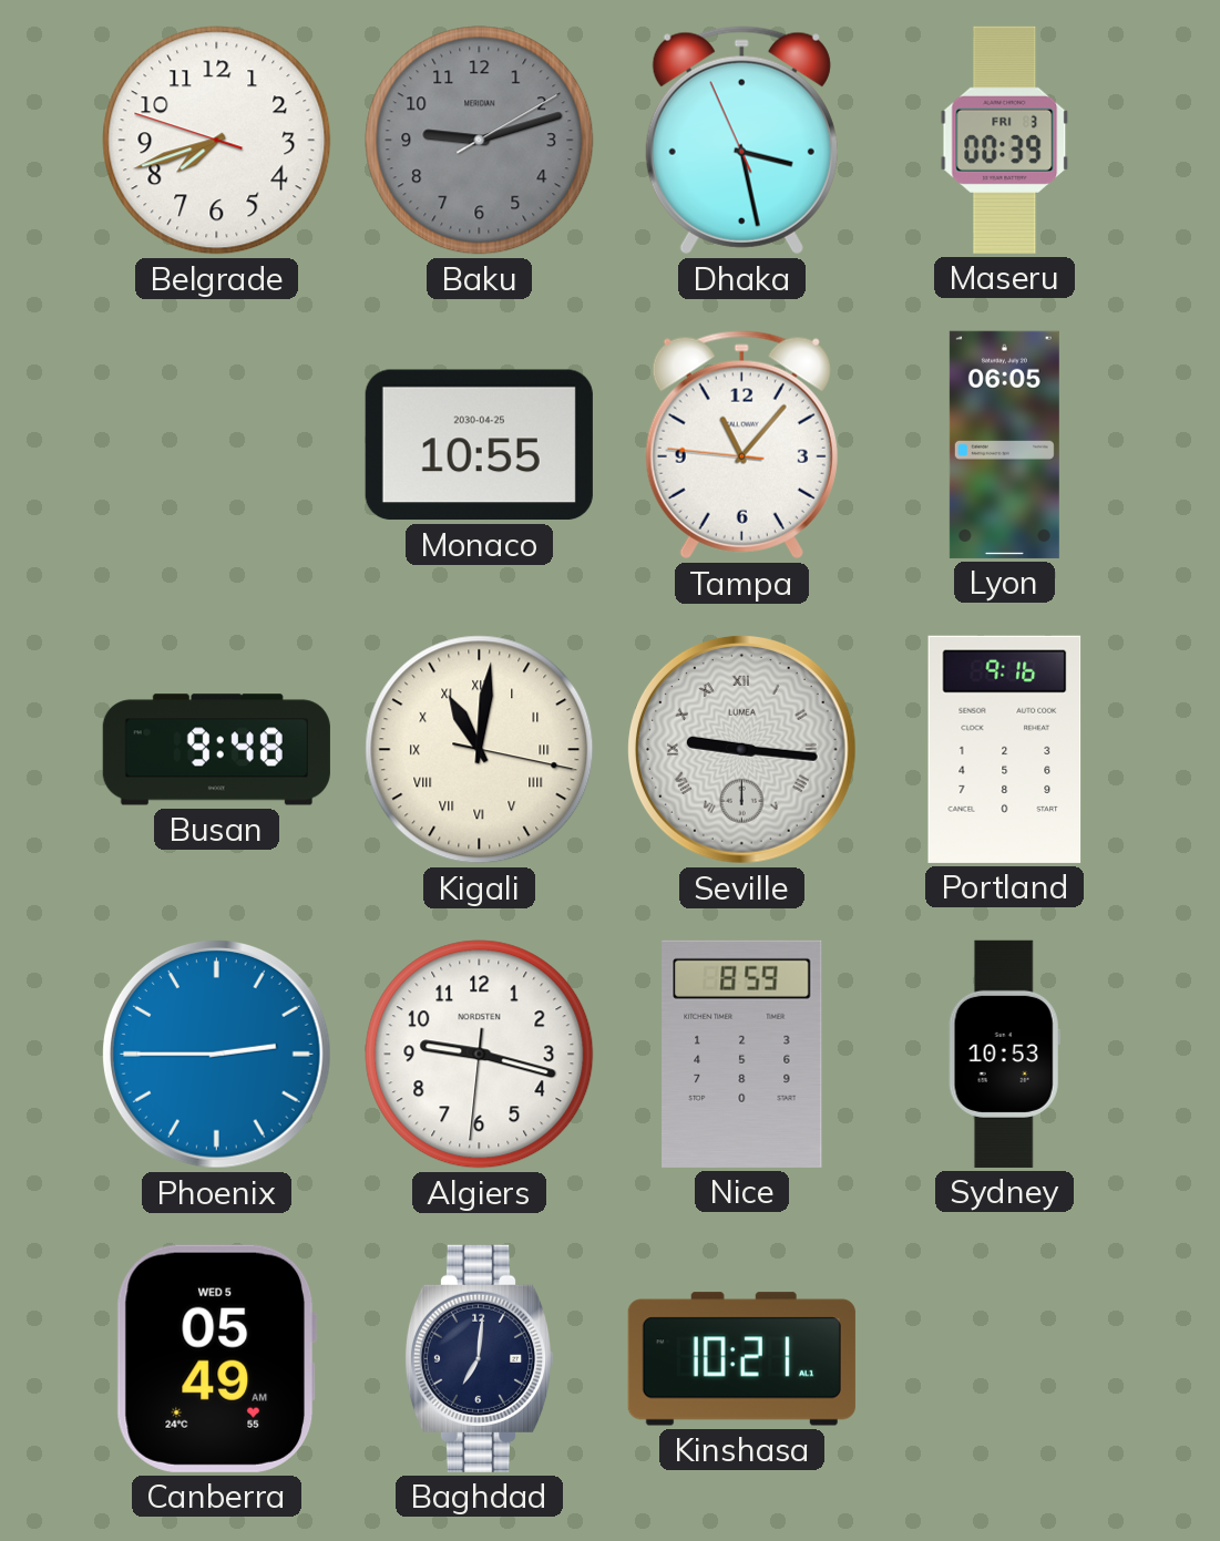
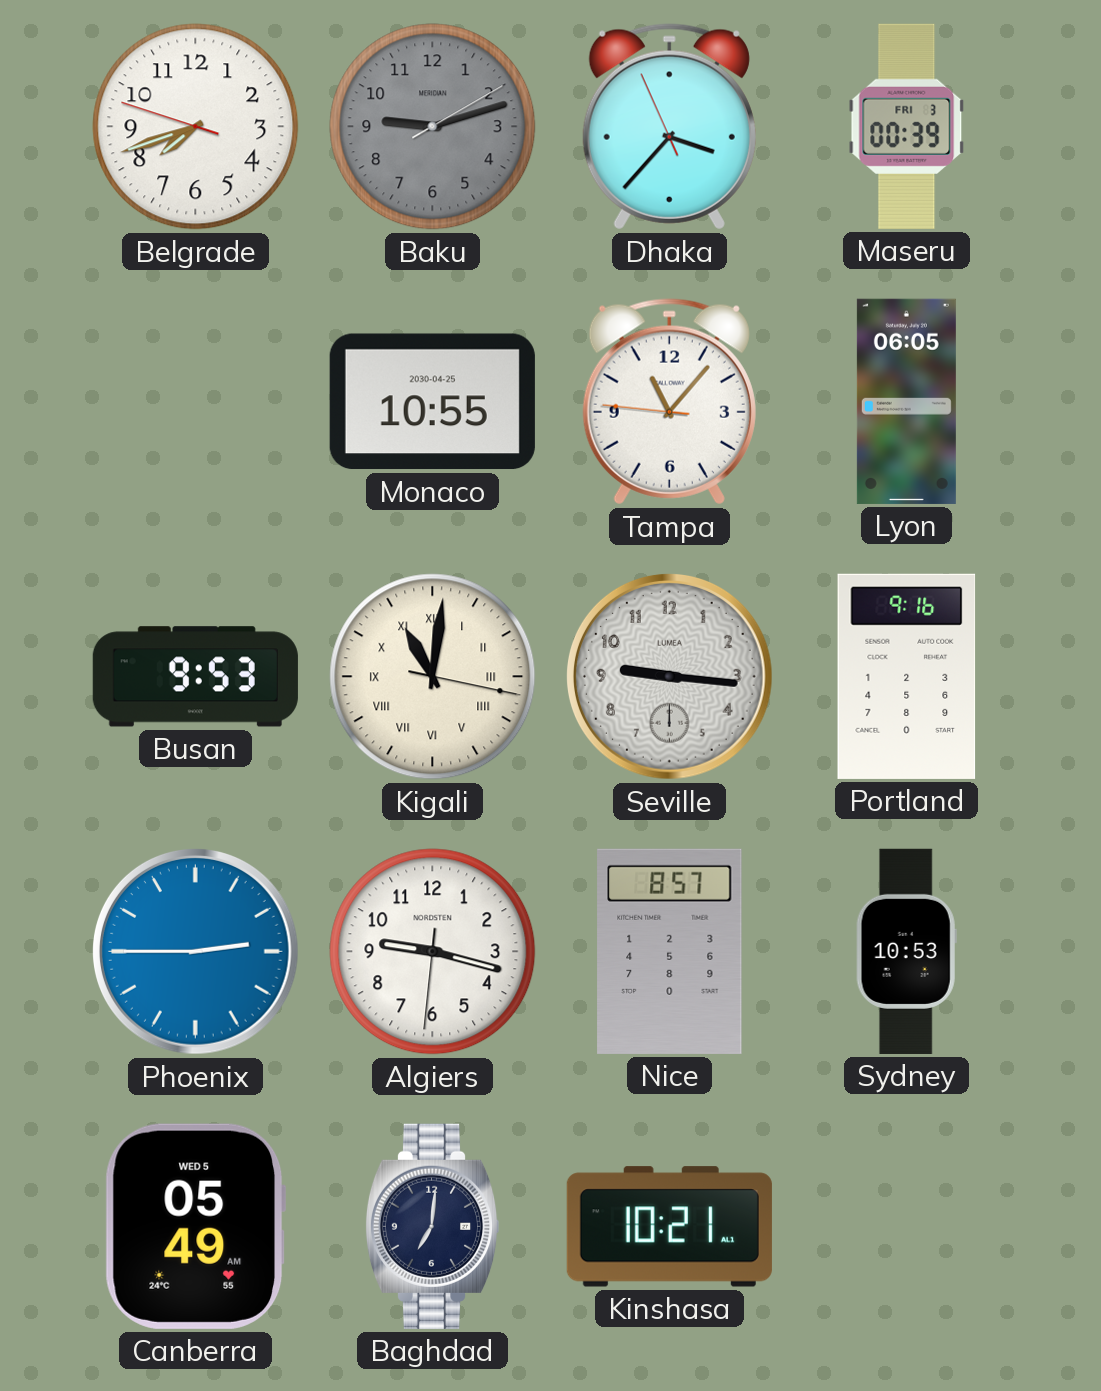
Dhaka: 3:27 -> 3:36 (669, 127)
Busan: 9:48 -> 9:53 (195, 677)
Seville numerals: Roman -> Arabic (669, 676)
Nice: 8:59 -> 8:57 (670, 951)
